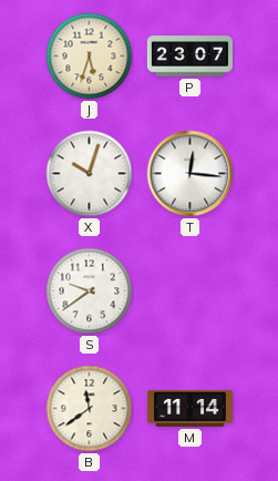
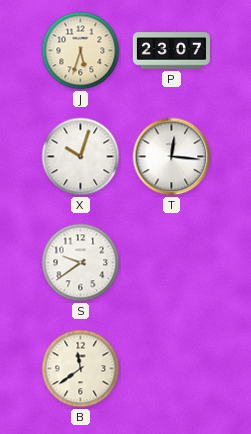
M: 11:14 -> none (189, 408)
